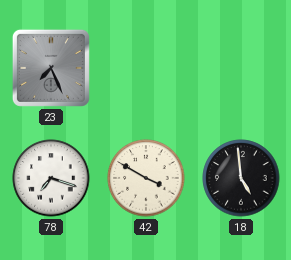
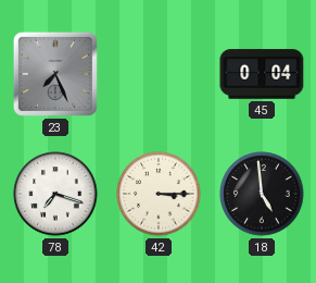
45: none -> 0:04 (262, 74)
42: 3:50 -> 3:15 (159, 194)
